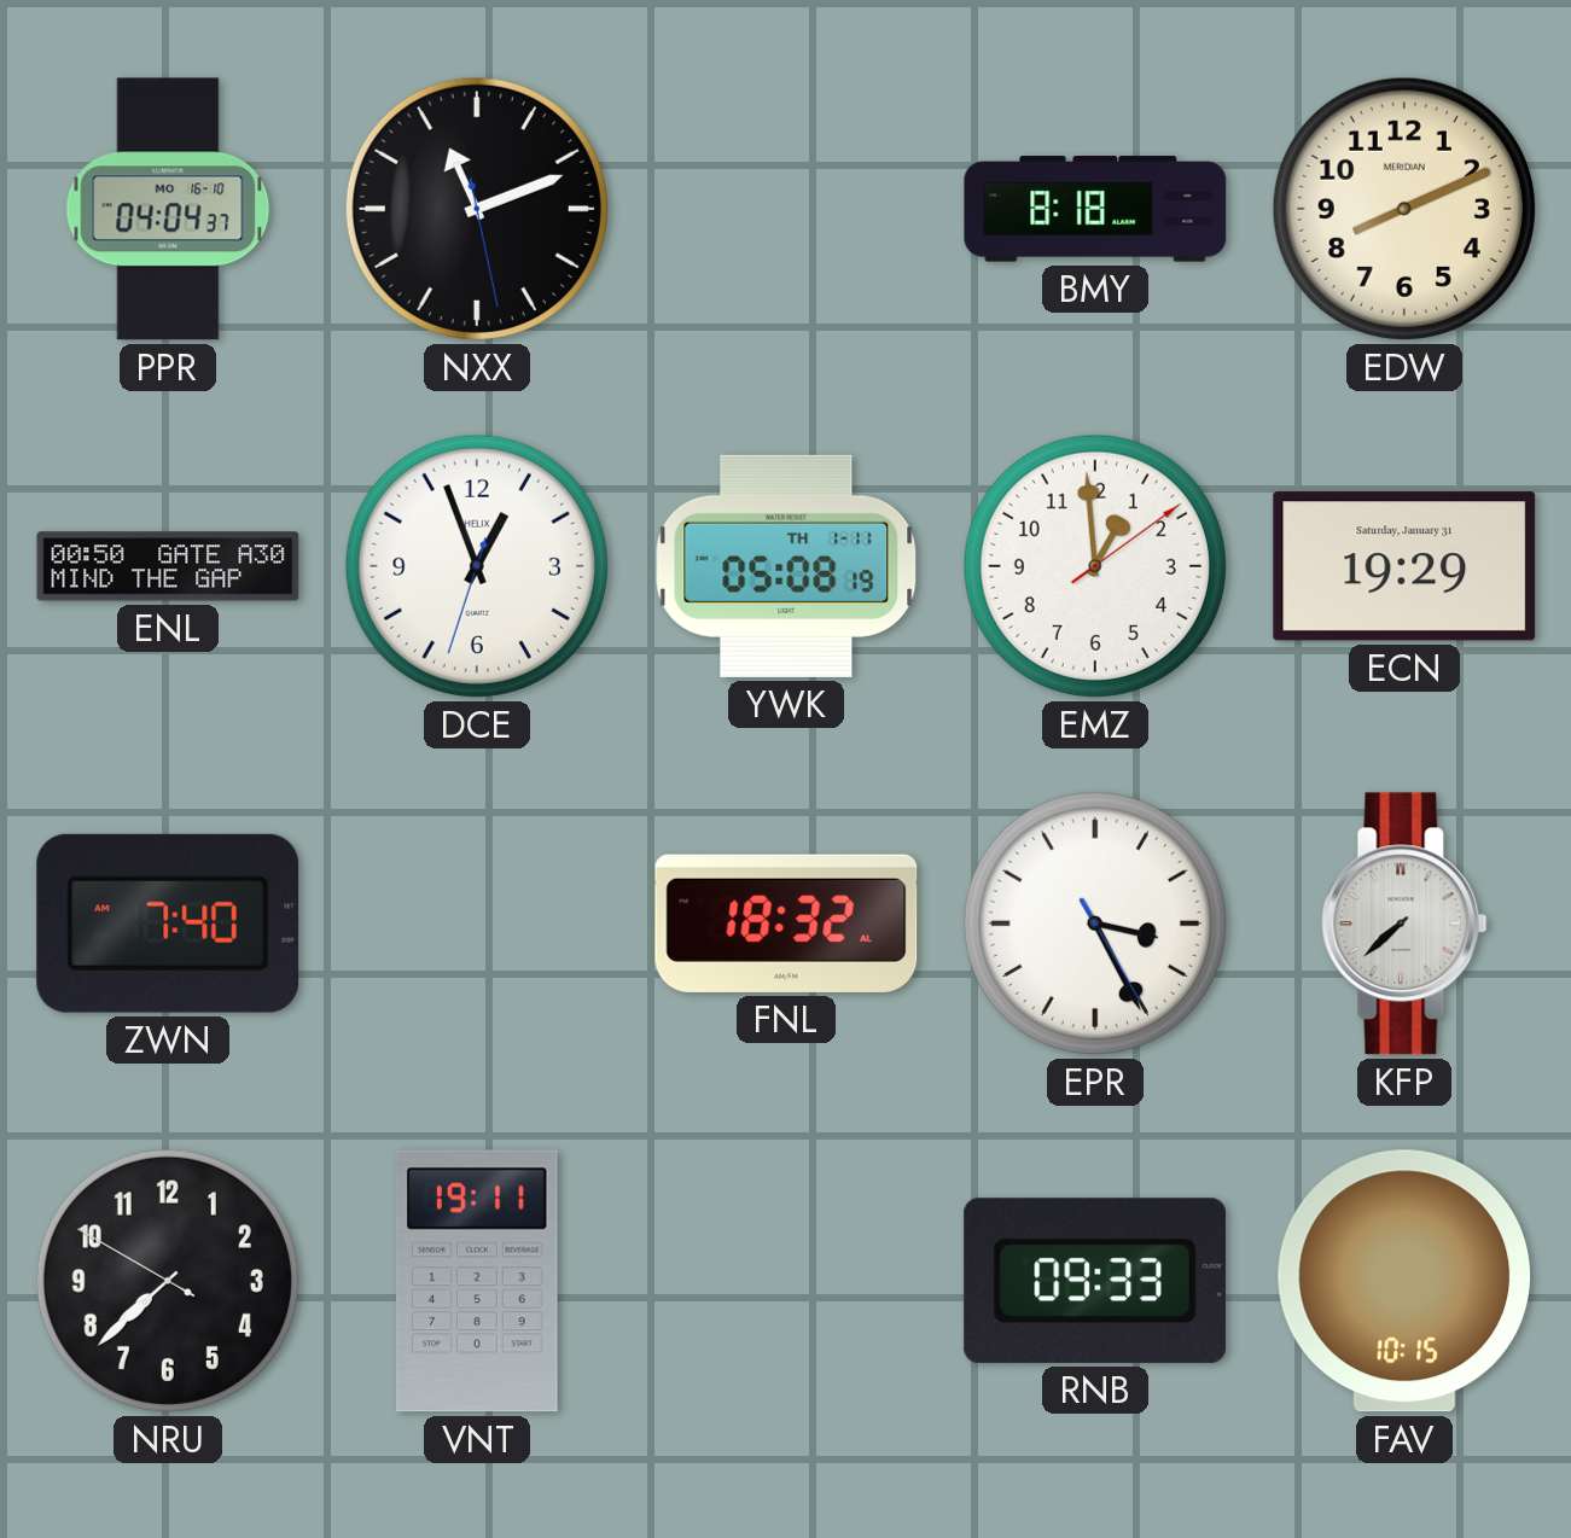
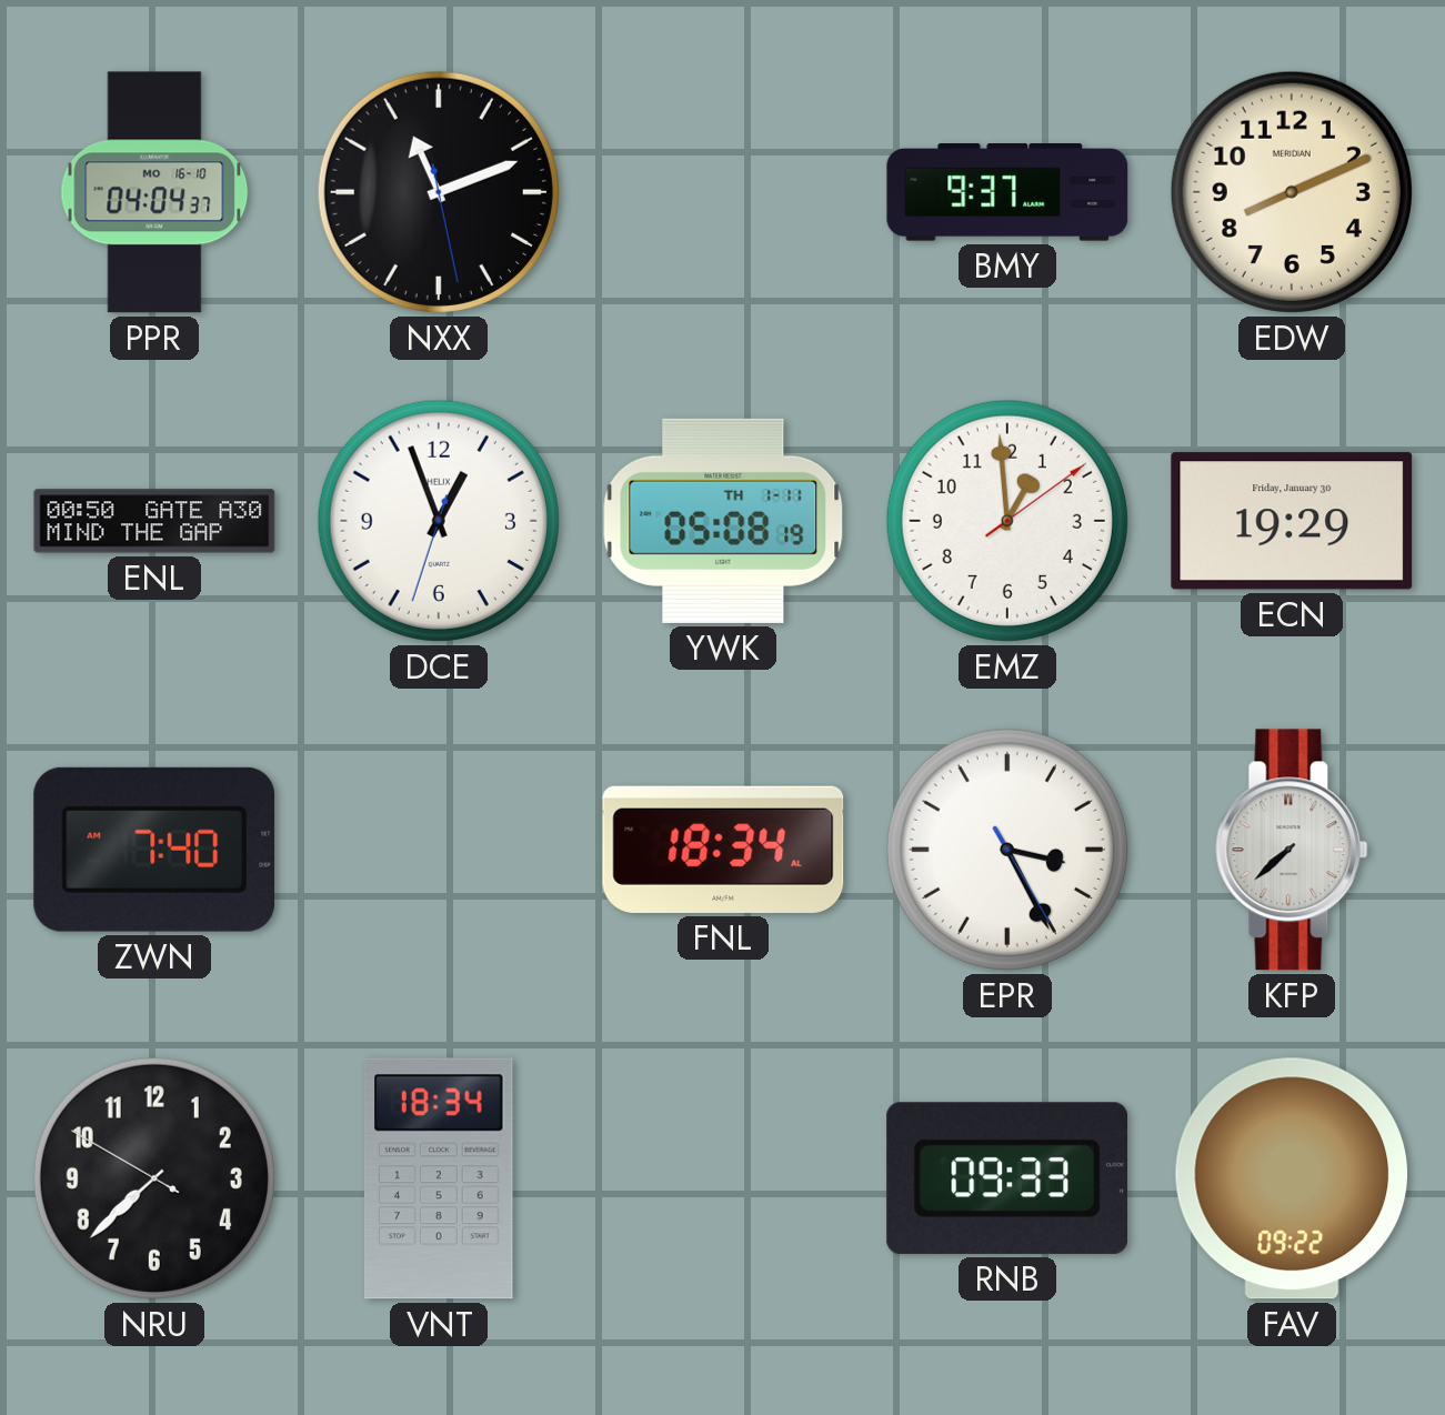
BMY: 8:18 -> 9:37 (1007, 192)
ECN date: Saturday, January 31 -> Friday, January 30 (1292, 521)
FNL: 18:32 -> 18:34 (723, 850)
VNT: 19:11 -> 18:34 (440, 1178)
FAV: 10:15 -> 09:22 (1292, 1178)
